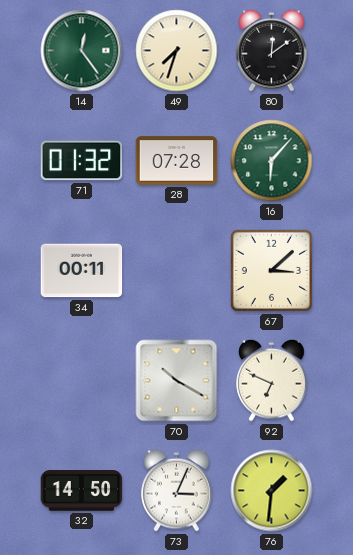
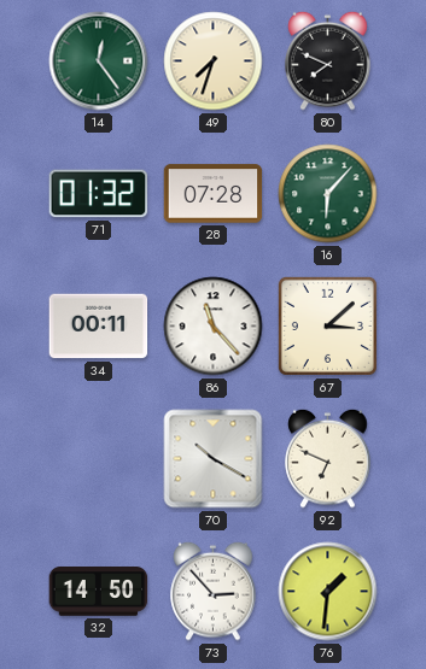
80: 12:09 -> 7:49 (328, 60)
86: none -> 11:23 (214, 327)
73: 3:04 -> 2:53 (214, 591)
